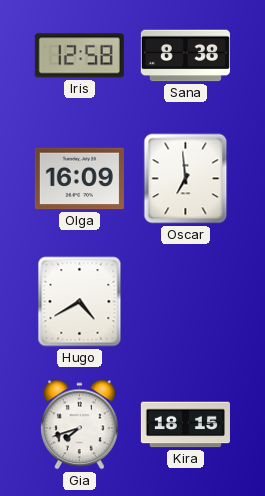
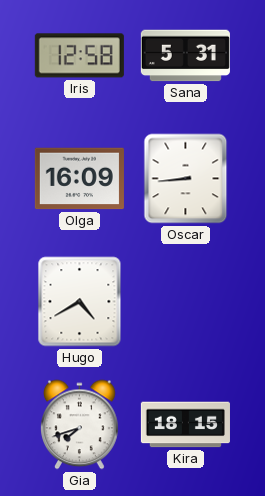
Sana: 8:38 -> 5:31 (185, 56)
Oscar: 6:59 -> 8:44 (186, 179)
